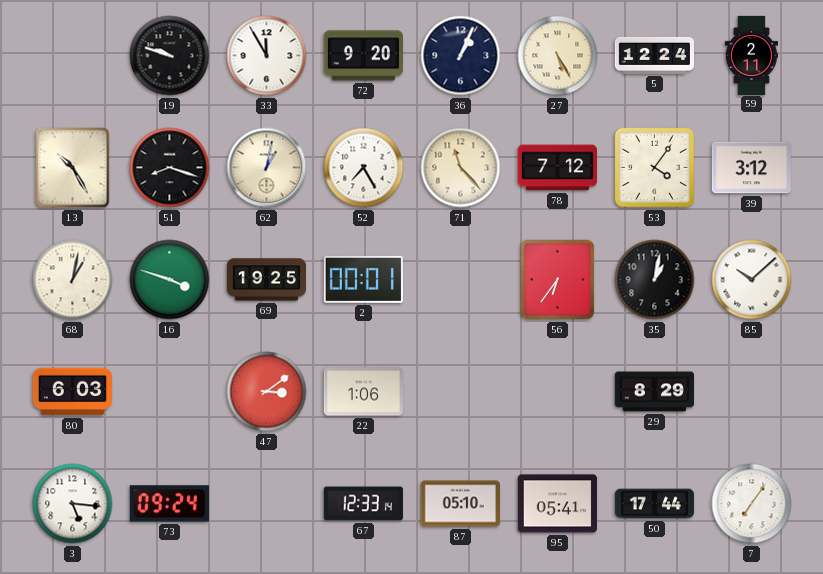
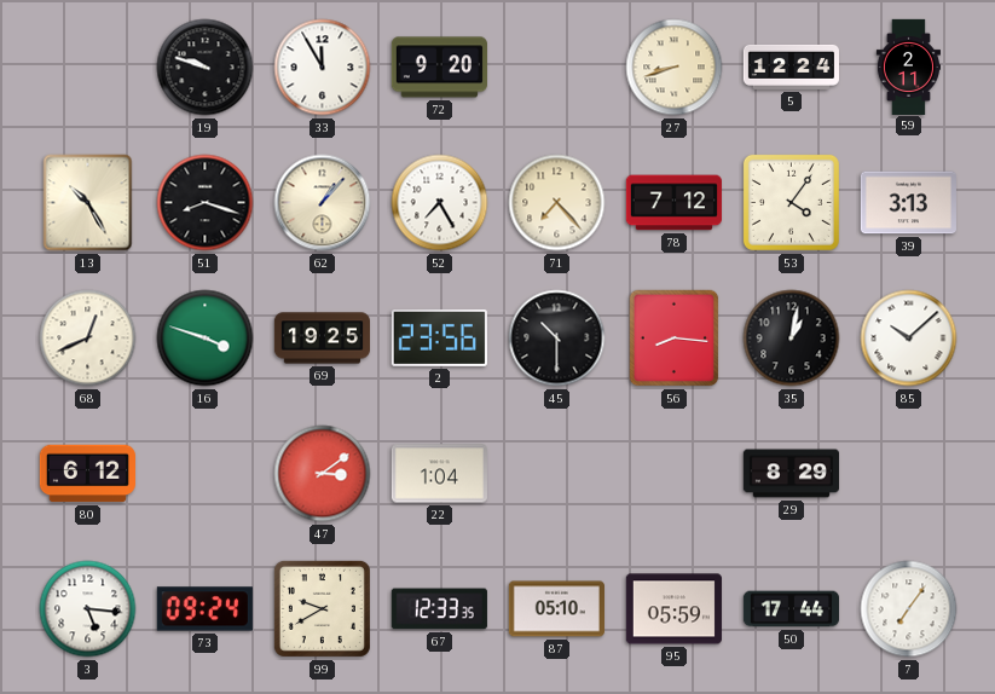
36: 1:04 -> none (461, 56)
27: 5:25 -> 8:42 (675, 68)
62: 1:02 -> 1:07 (323, 203)
71: 11:23 -> 7:23 (557, 203)
39: 3:12 -> 3:13 (908, 203)
68: 1:02 -> 12:41 (88, 339)
2: 00:01 -> 23:56 (439, 337)
45: none -> 10:30 (557, 339)
56: 6:36 -> 8:16 (675, 339)
80: 6:03 -> 6:12 (87, 474)
22: 1:06 -> 1:04 (439, 474)
99: none -> 9:40 (322, 608)
67: 12:33:14 -> 12:33:35 (439, 609)
95: 05:41 -> 05:59 (673, 609)
